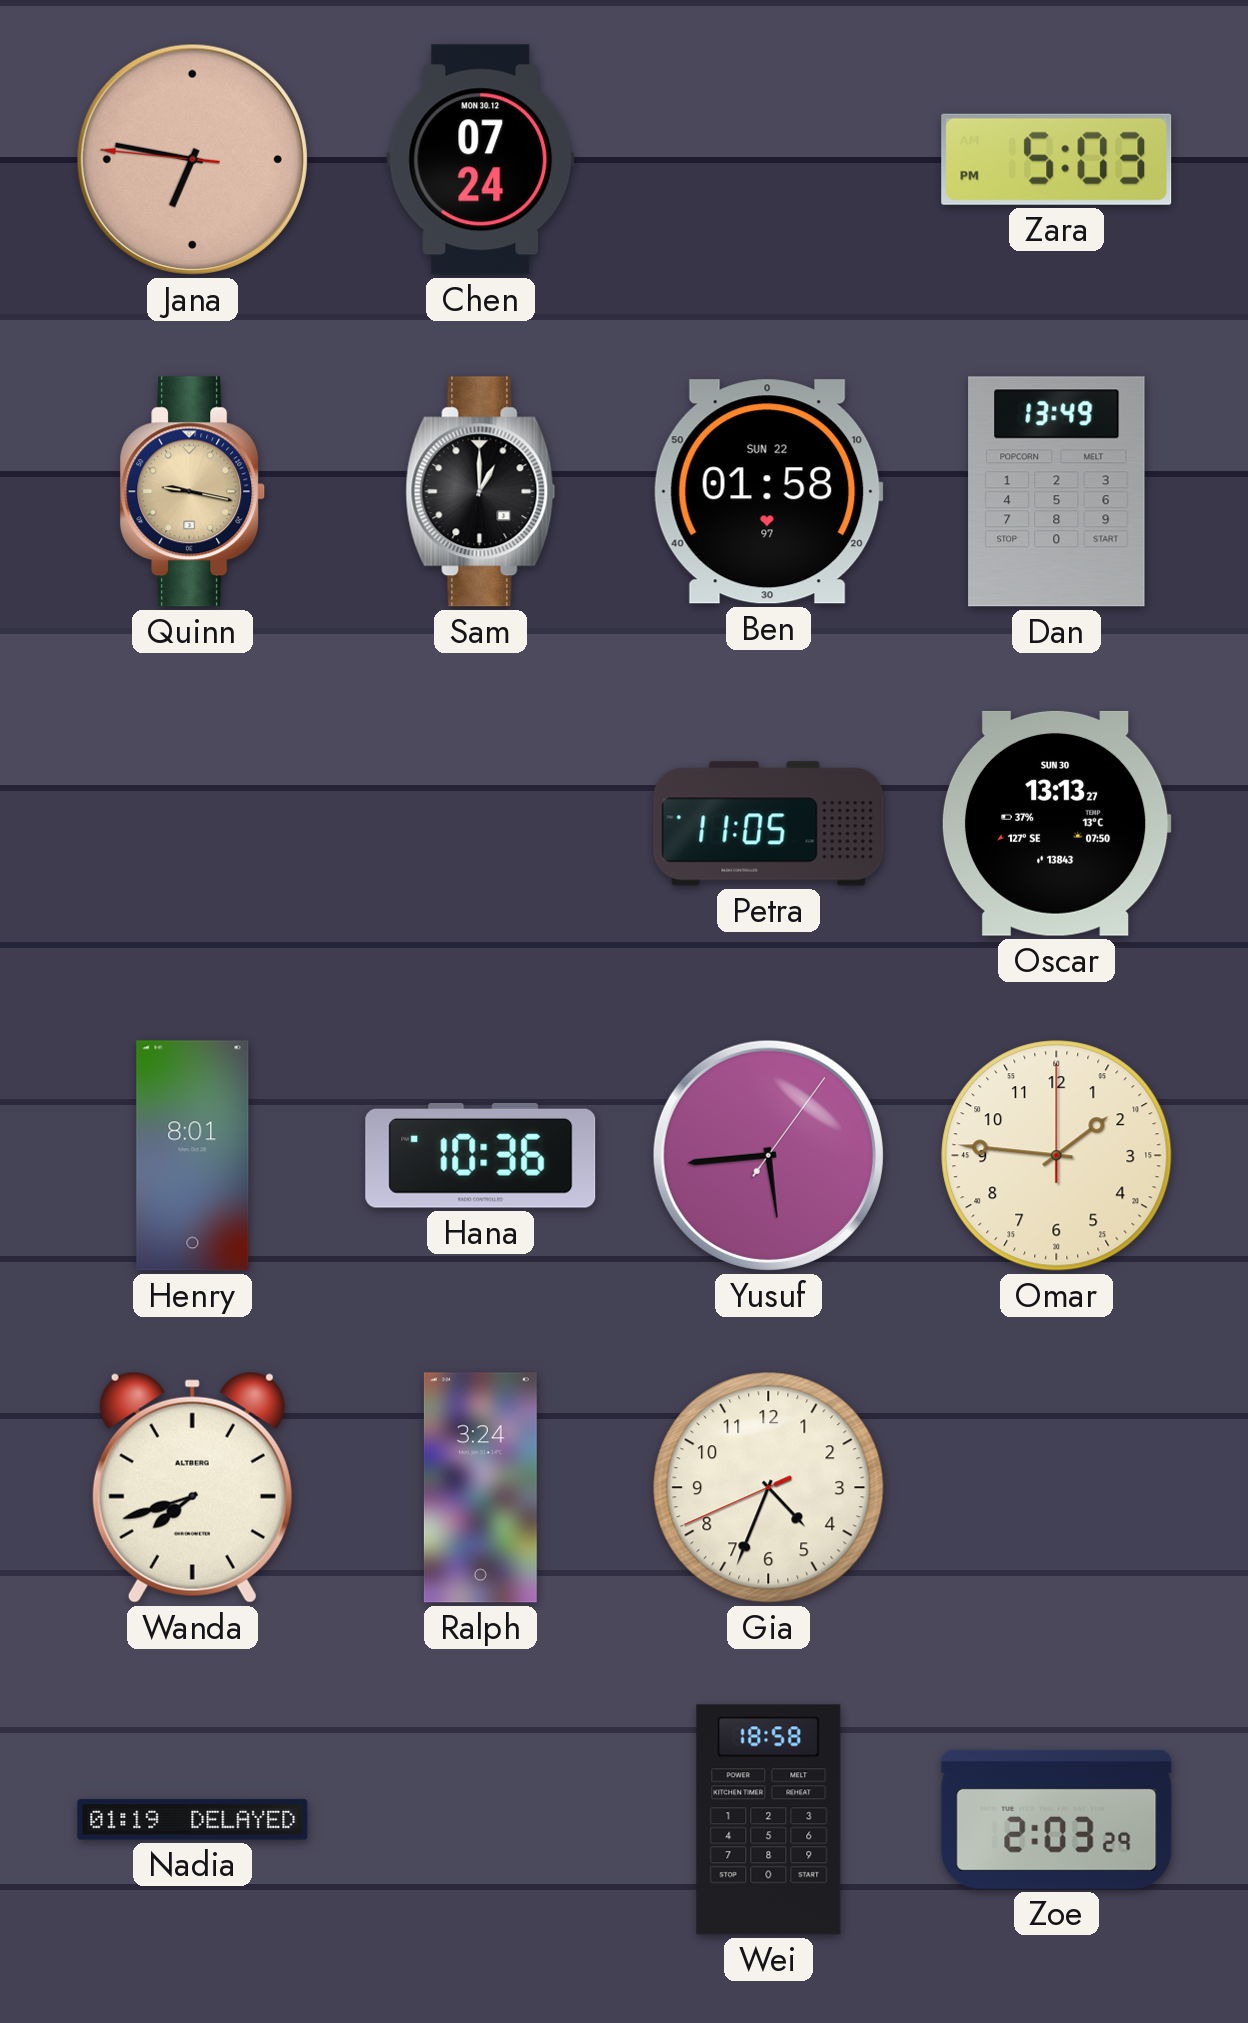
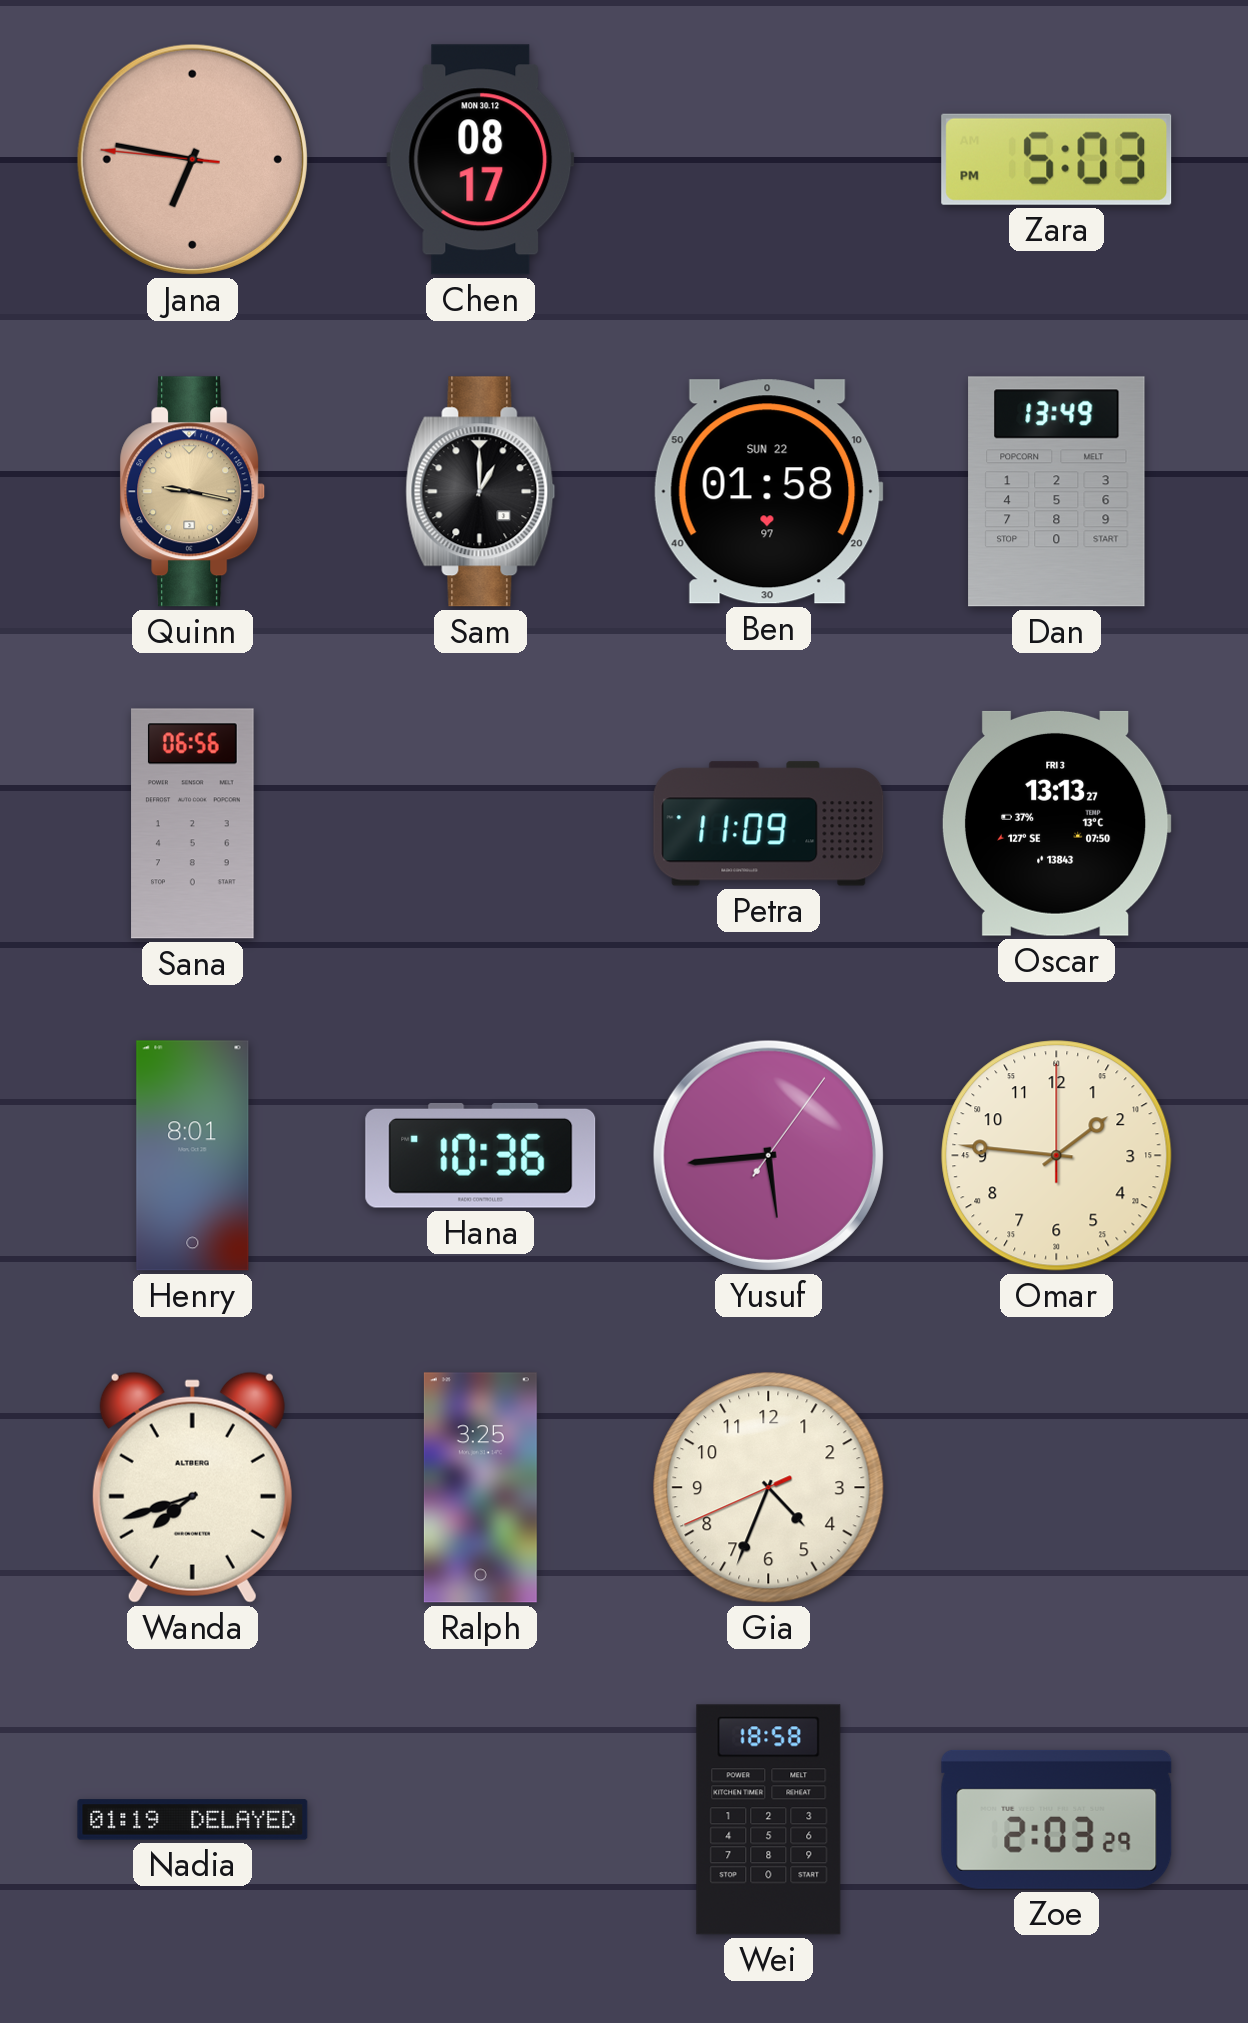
Chen: 07:24 -> 08:17 (481, 160)
Sana: none -> 06:56 (193, 824)
Petra: 11:05 -> 11:09 (769, 824)
Oscar date: SUN 30 -> FRI 3 (1056, 823)
Ralph: 3:24 -> 3:25 (480, 1488)
